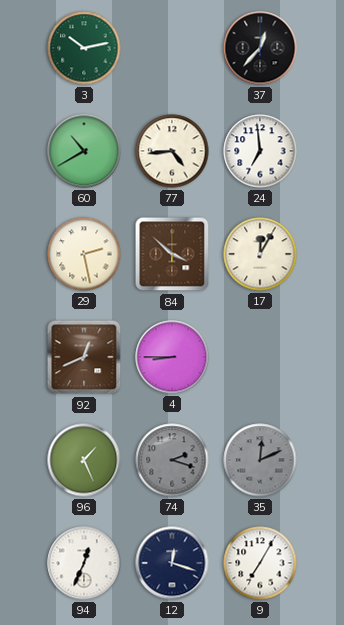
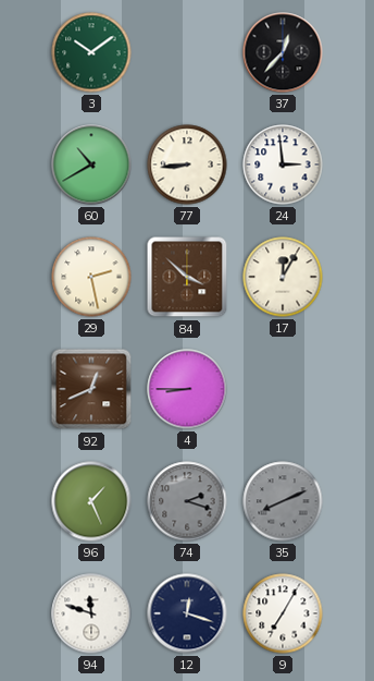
3: 10:13 -> 10:09 (91, 52)
77: 4:44 -> 8:44 (187, 165)
24: 6:59 -> 2:59 (283, 165)
35: 12:11 -> 8:11 (283, 501)
94: 12:34 -> 11:48 (91, 613)
